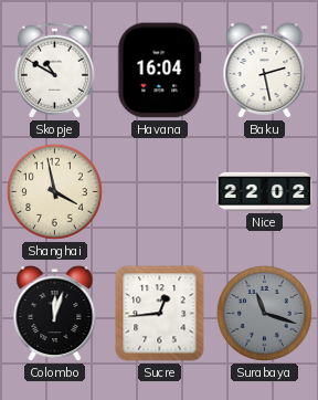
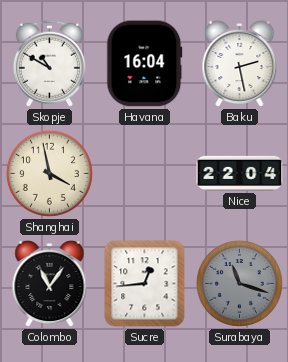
Nice: 22:02 -> 22:04 (240, 173)
Colombo: 12:03 -> 11:06 (50, 284)
